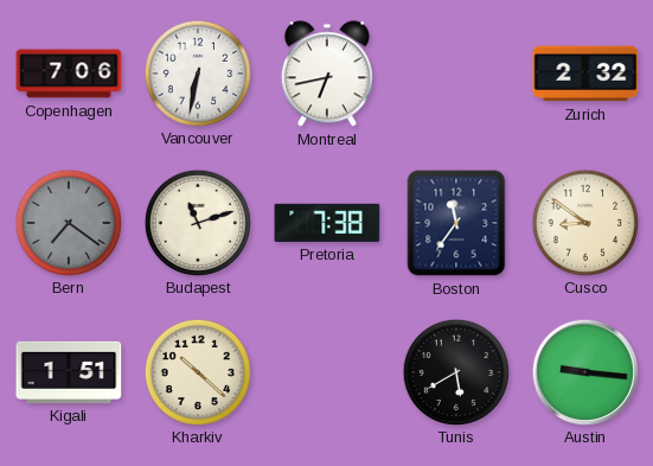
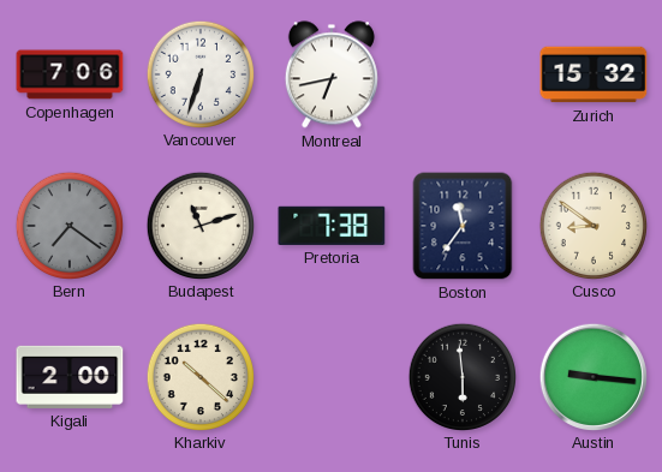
Vancouver: 6:32 -> 6:33 (199, 73)
Zurich: 2:32 -> 15:32 (594, 74)
Kigali: 1:51 -> 2:00 (70, 377)
Tunis: 5:40 -> 5:59 (461, 376)
